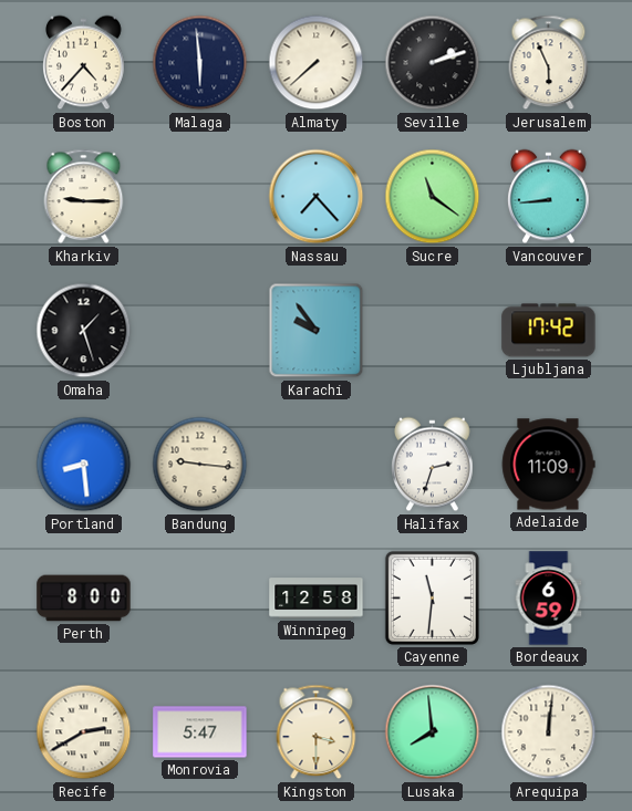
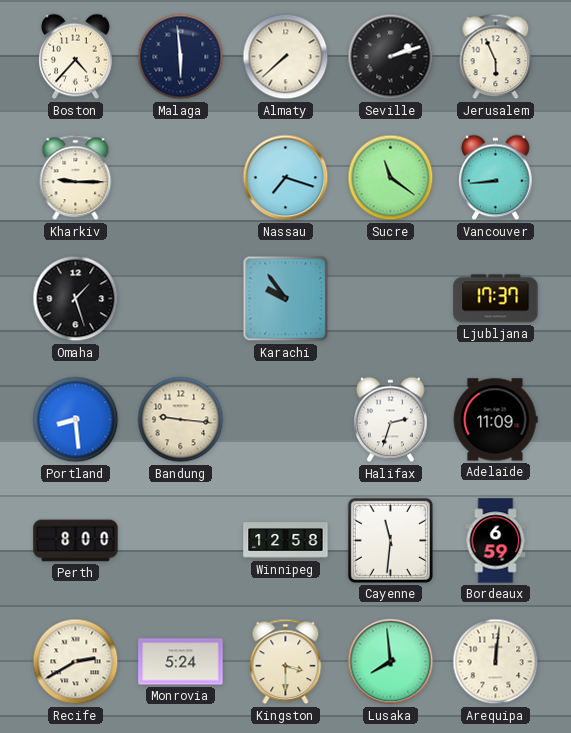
Nassau: 7:23 -> 7:18 (286, 178)
Ljubljana: 17:42 -> 17:37 (496, 299)
Monrovia: 5:47 -> 5:24 (181, 662)
